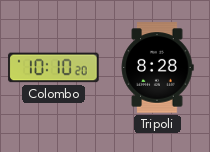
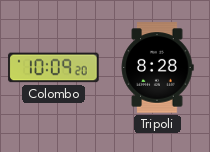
Colombo: 10:10 -> 10:09 (54, 68)
